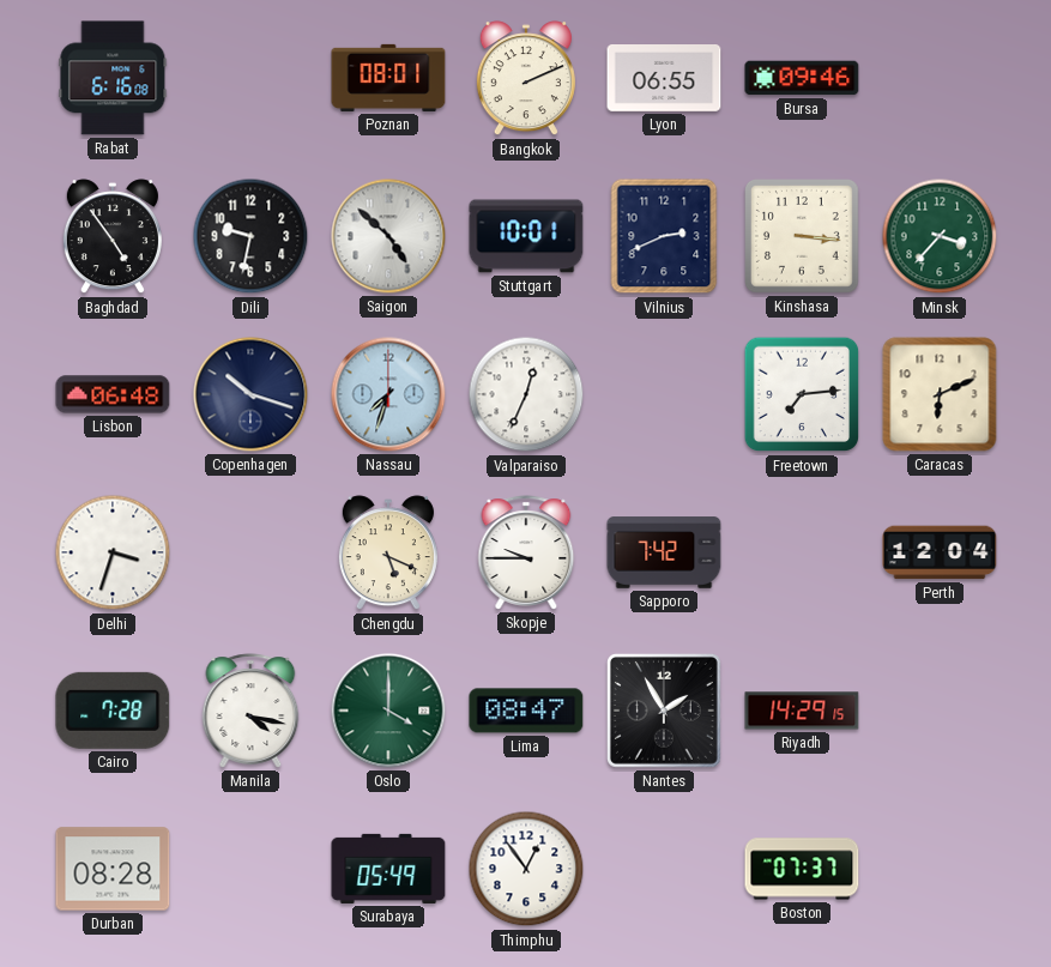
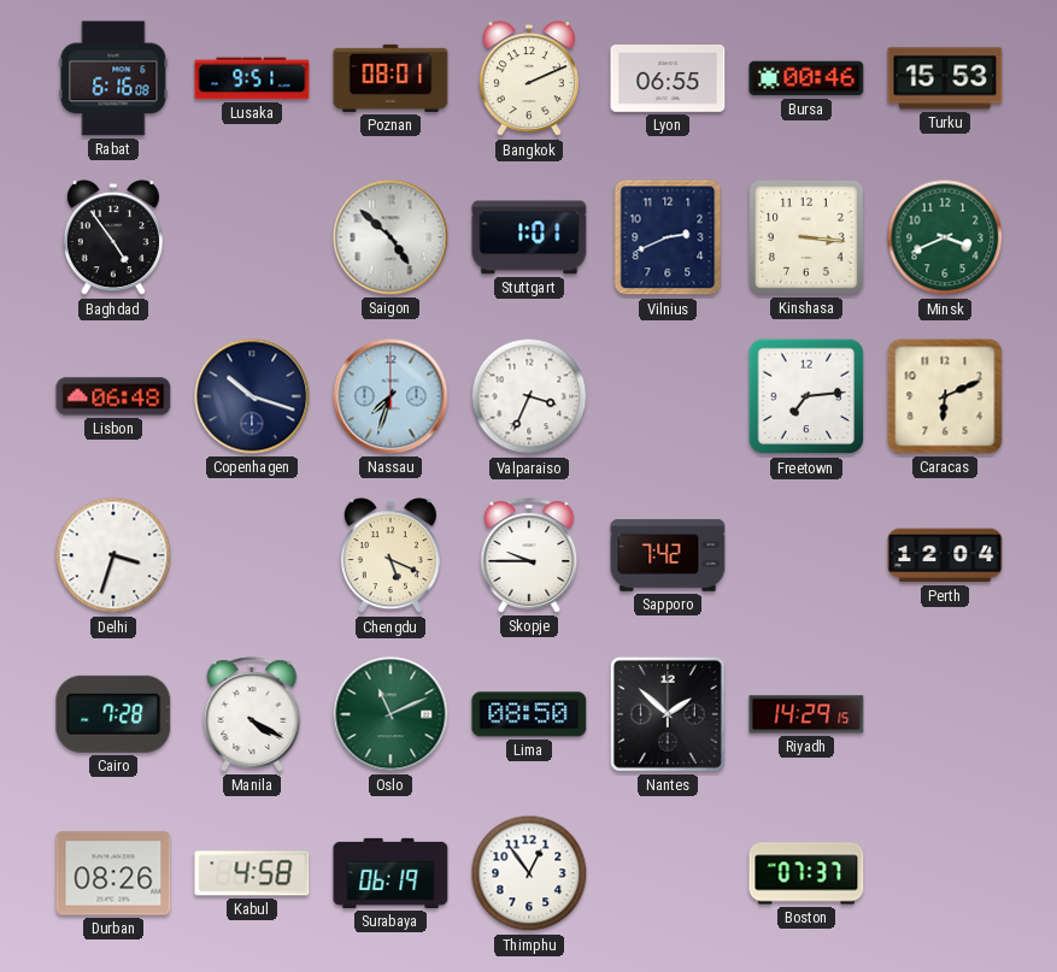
Lusaka: none -> 9:51 (252, 78)
Bursa: 09:46 -> 00:46 (806, 78)
Turku: none -> 15:53 (945, 78)
Dili: 9:32 -> none (250, 236)
Stuttgart: 10:01 -> 1:01 (529, 237)
Minsk: 3:37 -> 3:41 (945, 237)
Valparaiso: 12:34 -> 3:34 (529, 396)
Manila: 4:17 -> 4:20 (252, 714)
Oslo: 4:00 -> 11:11 (390, 714)
Lima: 08:47 -> 08:50 (529, 714)
Nantes: 1:55 -> 1:52 (668, 714)
Durban: 08:28 -> 08:26 (113, 873)
Kabul: none -> 4:58 (252, 873)
Surabaya: 05:49 -> 06:19 (390, 873)
